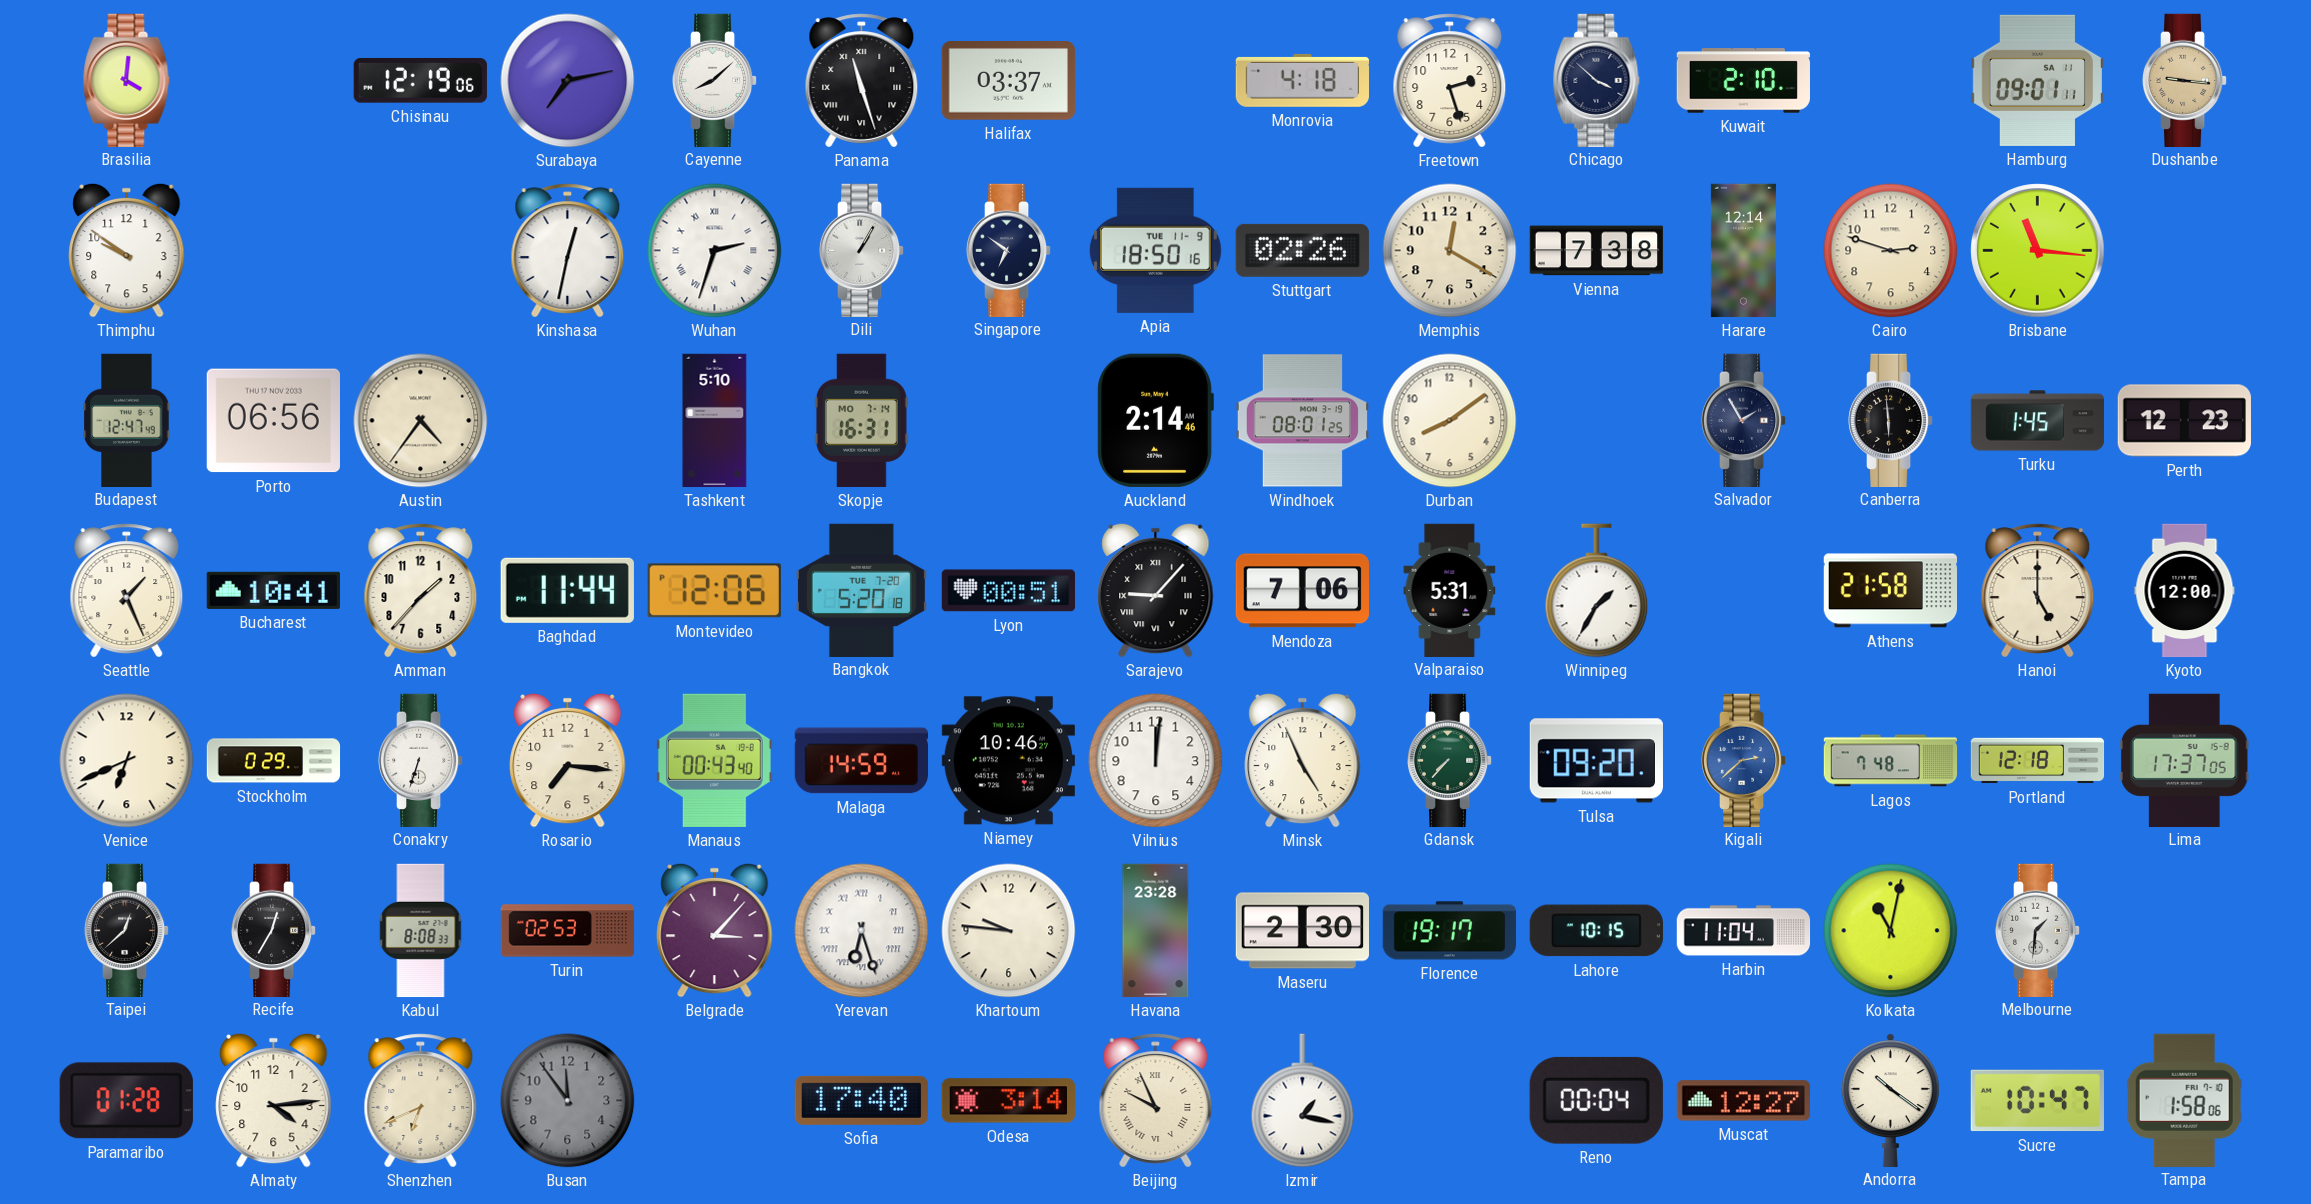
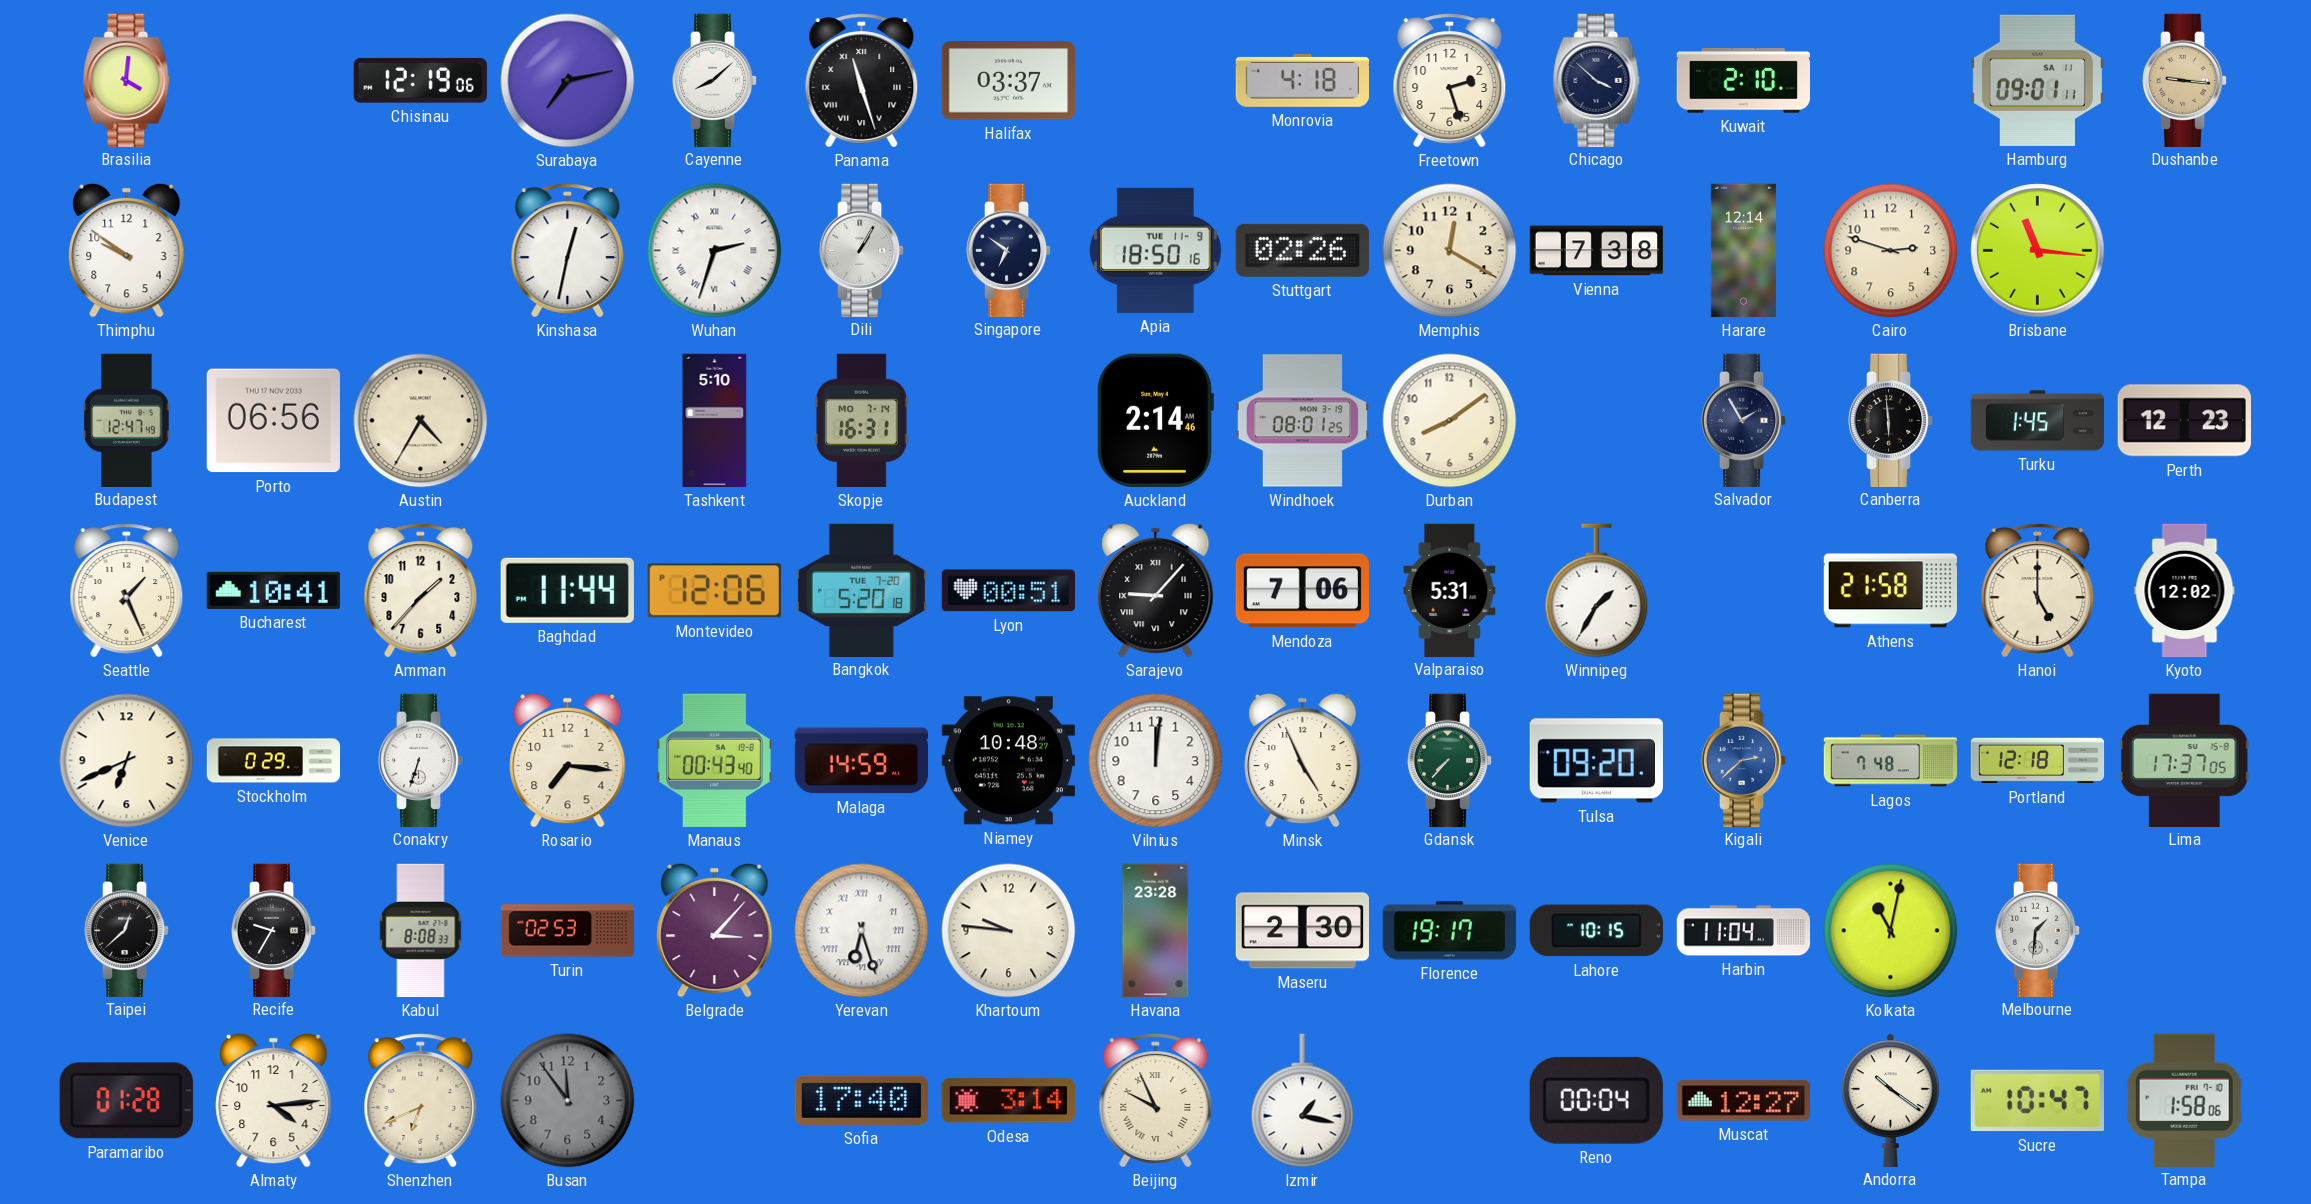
Austin: 4:36 -> 4:35 (421, 421)
Kyoto: 12:00 -> 12:02 (2185, 591)
Niamey: 10:46 -> 10:48 (1008, 761)
Recife: 12:35 -> 9:35 (274, 930)
